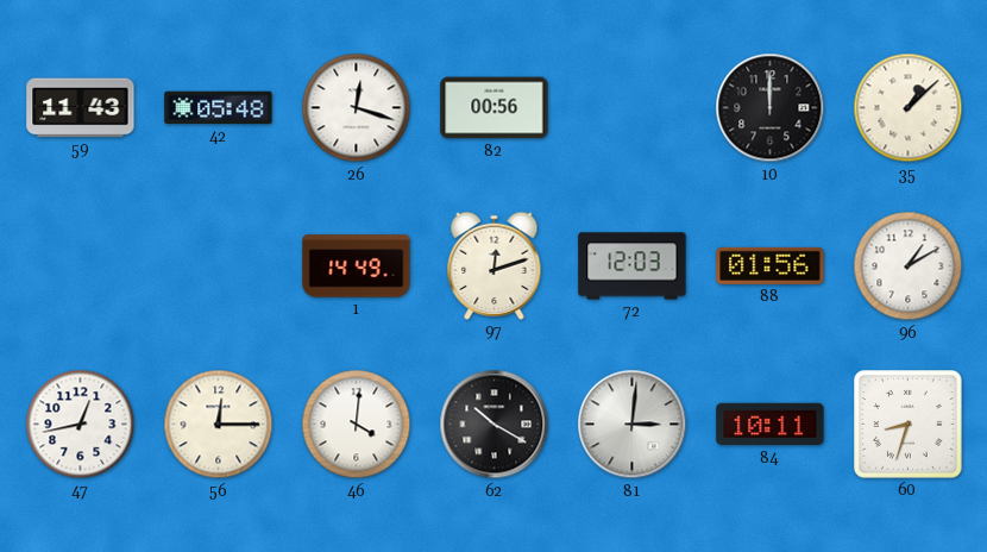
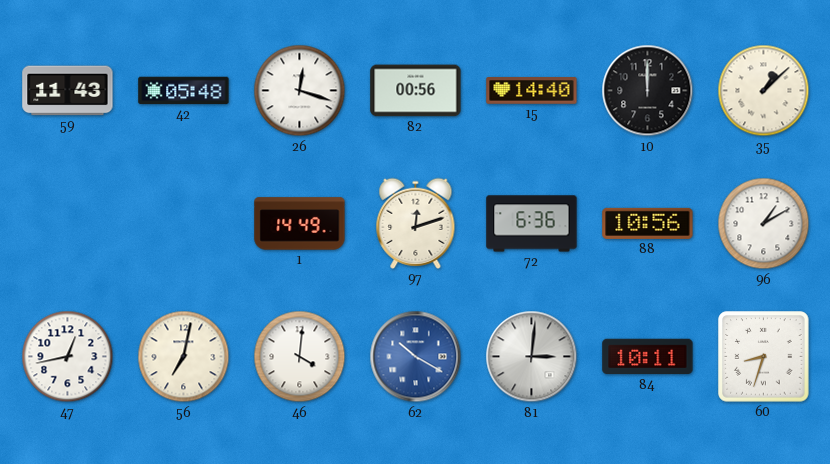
15: none -> 14:40 (532, 91)
72: 12:03 -> 6:36 (532, 224)
88: 01:56 -> 10:56 (648, 223)
56: 12:15 -> 7:02 (184, 357)
62 dial: black -> blue (416, 357)
